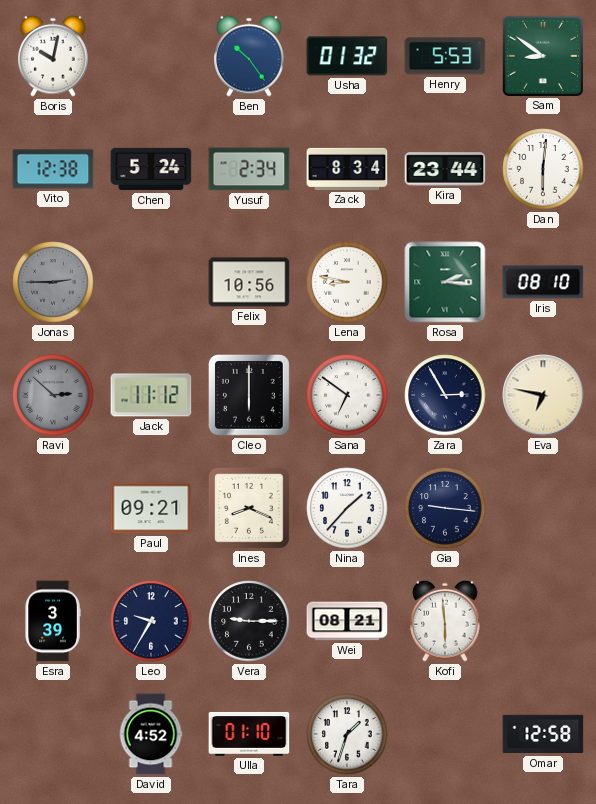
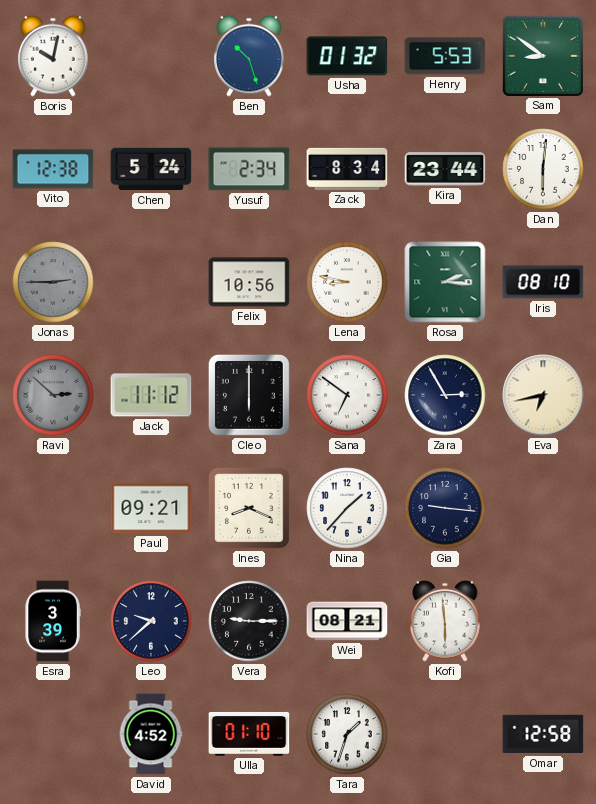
Ben: 10:24 -> 10:27 (249, 56)
Eva: 6:47 -> 6:43 (543, 395)
Leo: 9:35 -> 9:38 (151, 621)
